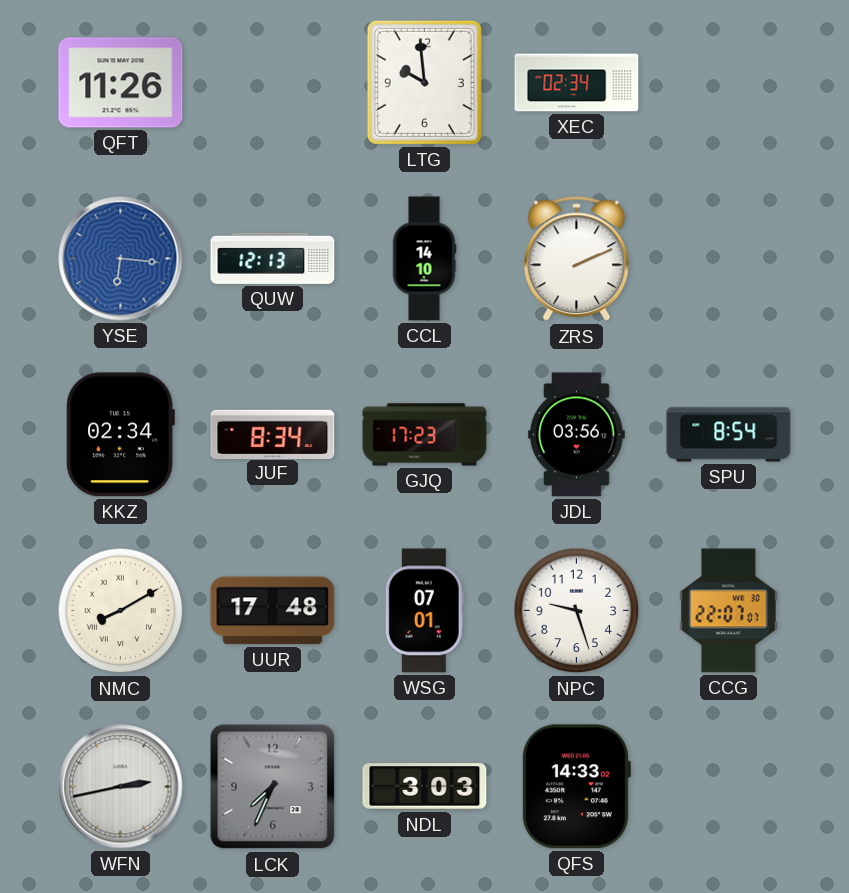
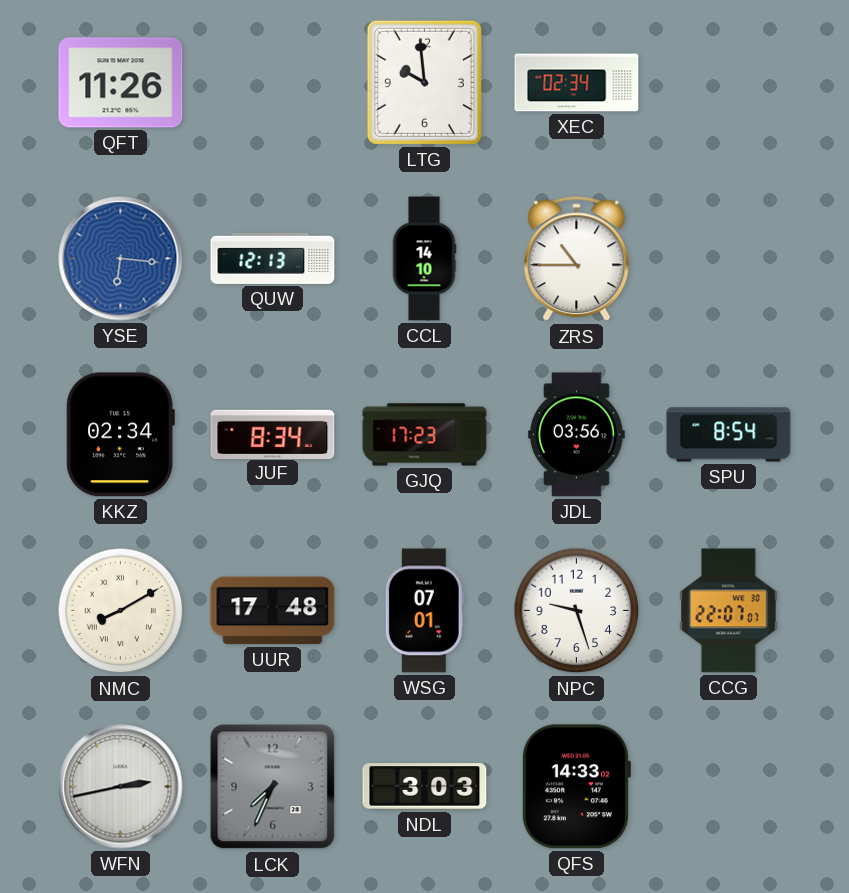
ZRS: 2:11 -> 10:45 (577, 259)
